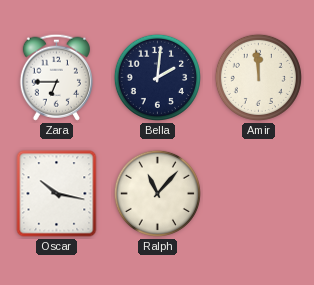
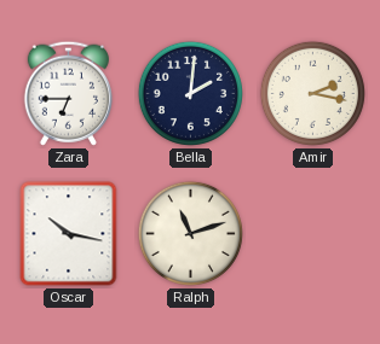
Amir: 11:59 -> 2:17 (312, 93)
Ralph: 11:07 -> 11:12 (190, 233)
